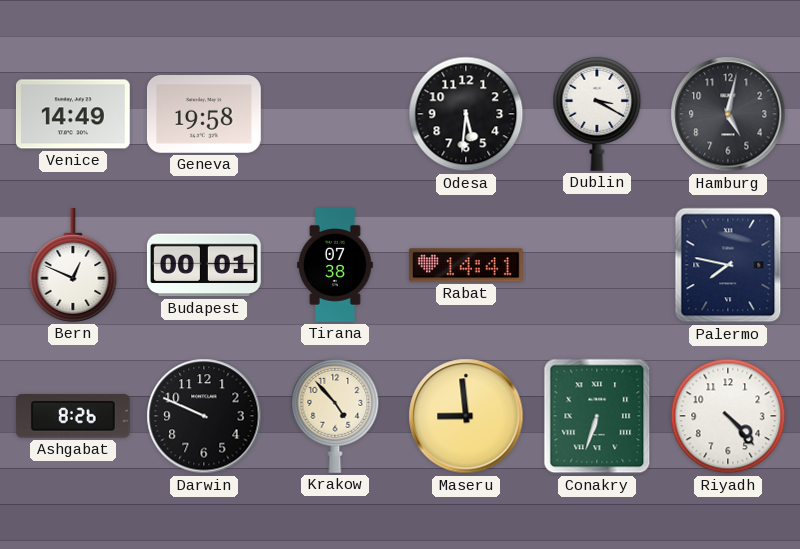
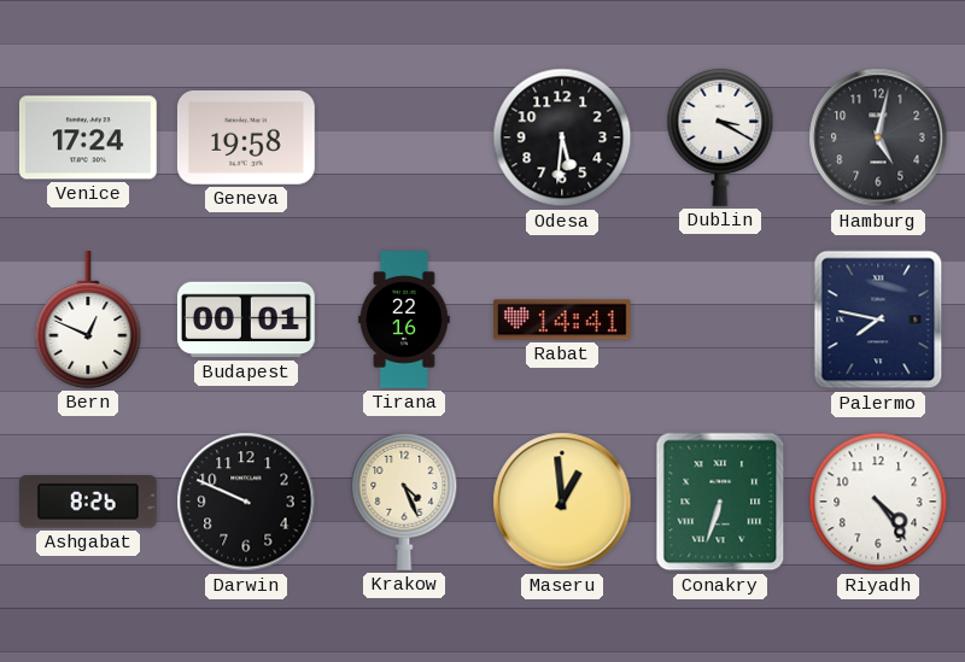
Venice: 14:49 -> 17:24 (88, 137)
Tirana: 07:38 -> 22:16 (405, 321)
Krakow: 4:53 -> 4:26 (404, 502)
Maseru: 8:59 -> 12:59 (562, 502)
Riyadh: 4:23 -> 4:24 (878, 502)
